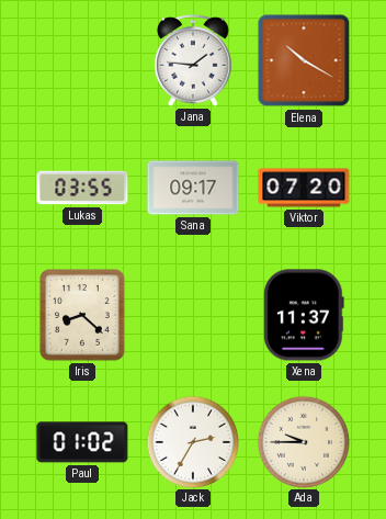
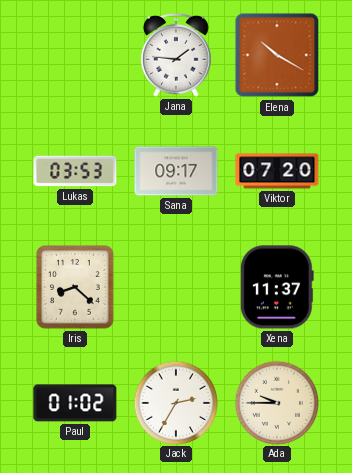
Lukas: 03:55 -> 03:53 (75, 171)
